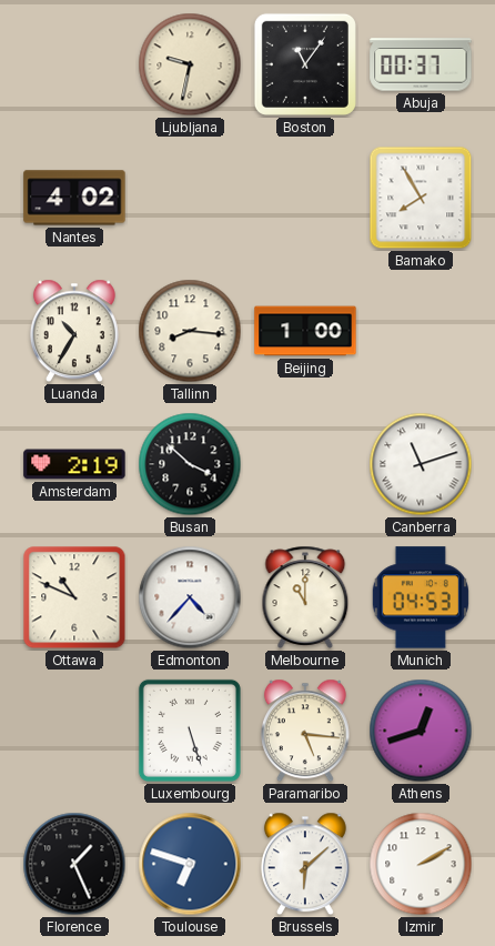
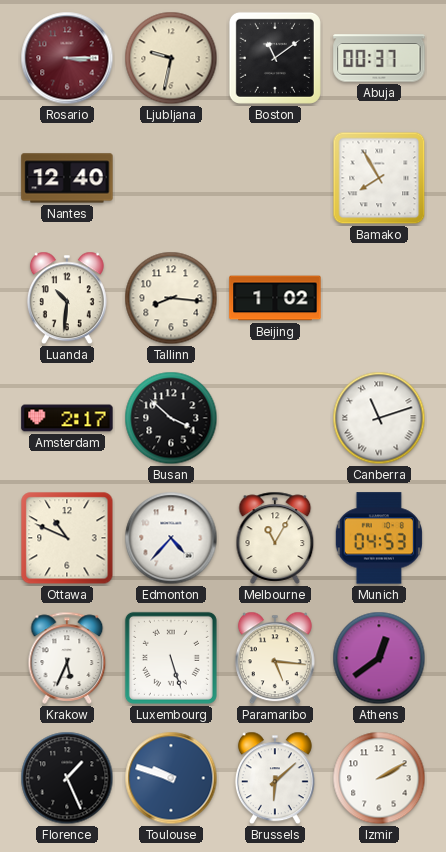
Rosario: none -> 3:15 (67, 58)
Boston: 11:06 -> 11:09 (275, 58)
Nantes: 4:02 -> 12:40 (67, 178)
Luanda: 10:35 -> 10:31 (67, 298)
Beijing: 1:00 -> 1:02 (275, 298)
Amsterdam: 2:19 -> 2:17 (67, 418)
Melbourne: 11:00 -> 11:05 (275, 538)
Krakow: none -> 5:34 (67, 658)
Athens: 12:42 -> 12:39 (379, 658)
Toulouse: 6:48 -> 9:48 (171, 778)
